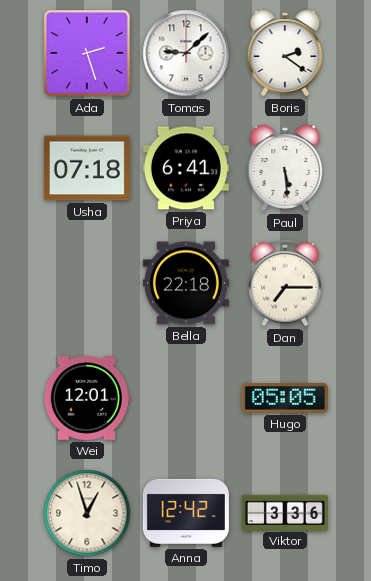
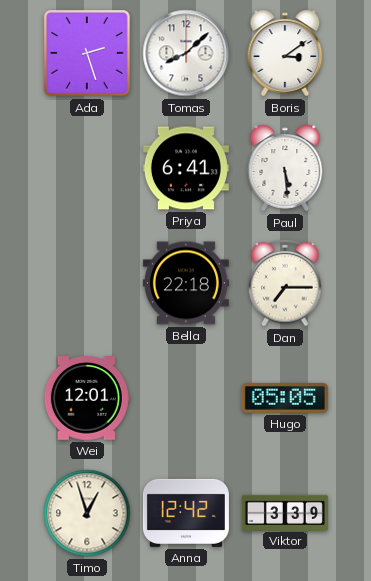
Tomas: 9:08 -> 8:08 (186, 53)
Boris: 2:21 -> 3:09 (285, 53)
Usha: 07:18 -> none (87, 168)
Viktor: 3:36 -> 3:39 (285, 512)
